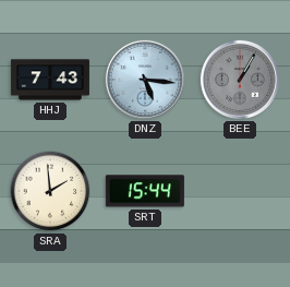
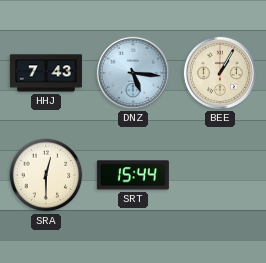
BEE dial: grey -> cream (220, 73)
SRA: 1:59 -> 12:30 (46, 175)
